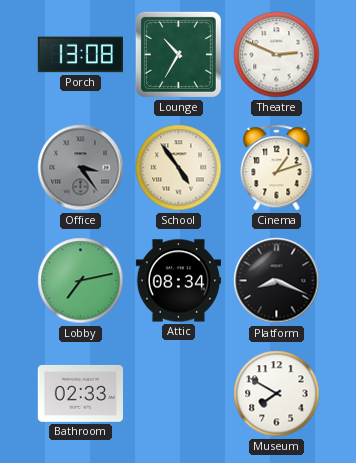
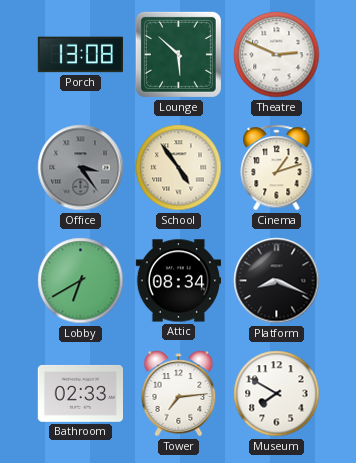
Lounge: 10:35 -> 5:52 (178, 54)
Lobby: 7:13 -> 6:40 (81, 281)
Tower: none -> 7:14 (179, 394)
